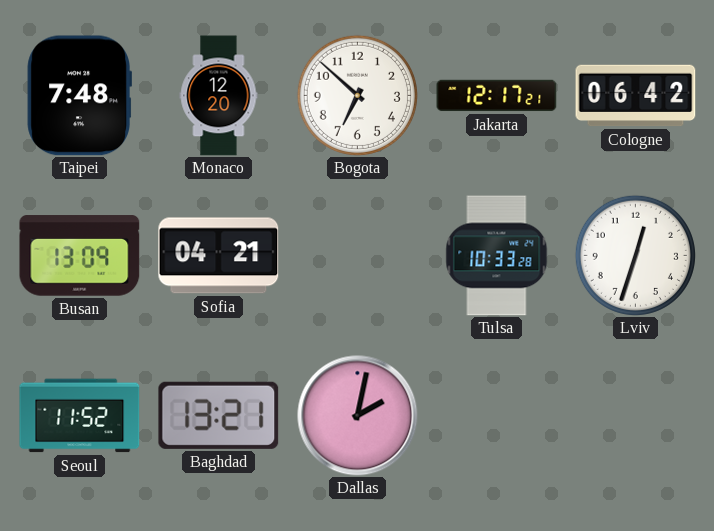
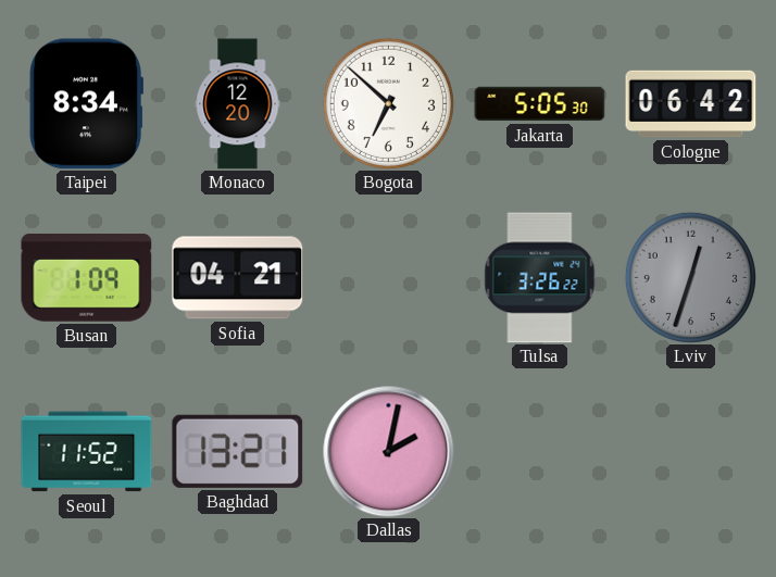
Taipei: 7:48 -> 8:34 (86, 104)
Jakarta: 12:17 -> 5:05 (540, 104)
Busan: 13:09 -> 1:09 (87, 278)
Tulsa: 10:33 -> 3:26 (540, 278)
Lviv dial: white -> grey (690, 277)
